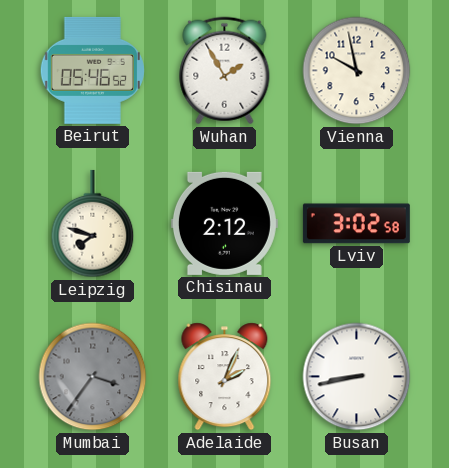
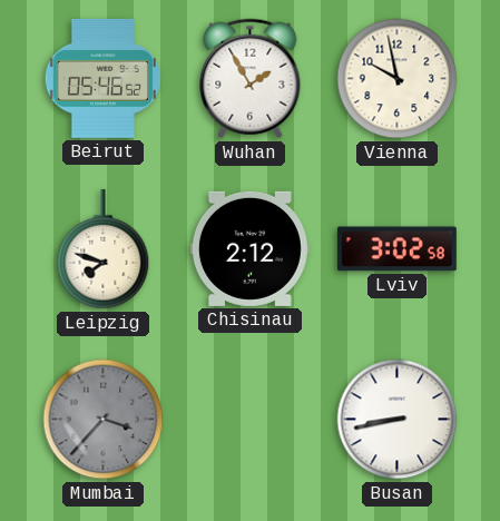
Mumbai: 3:36 -> 3:37 (104, 420)
Adelaide: 2:04 -> none (225, 377)
